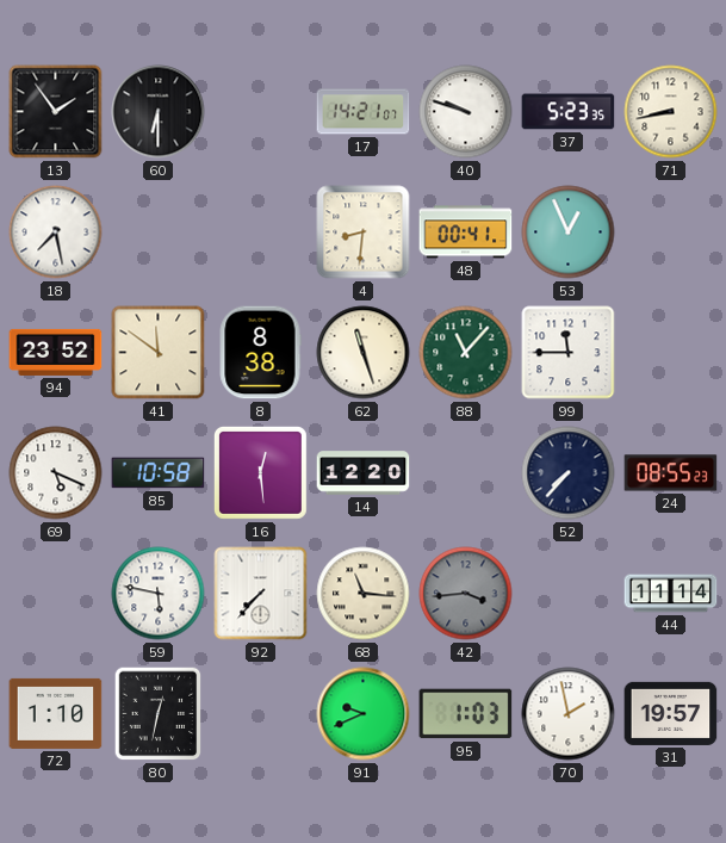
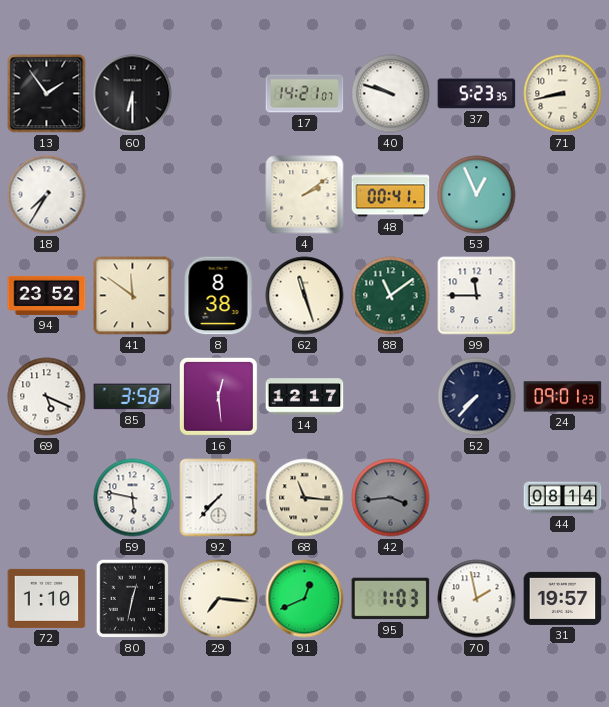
18: 7:28 -> 7:35 (47, 195)
4: 8:31 -> 2:09 (305, 195)
88: 11:07 -> 11:09 (391, 296)
85: 10:58 -> 3:58 (133, 397)
14: 12:20 -> 12:17 (305, 397)
24: 08:55 -> 09:01 (563, 397)
44: 11:14 -> 08:14 (563, 498)
29: none -> 7:16 (219, 599)
91: 9:41 -> 12:41 (305, 599)
